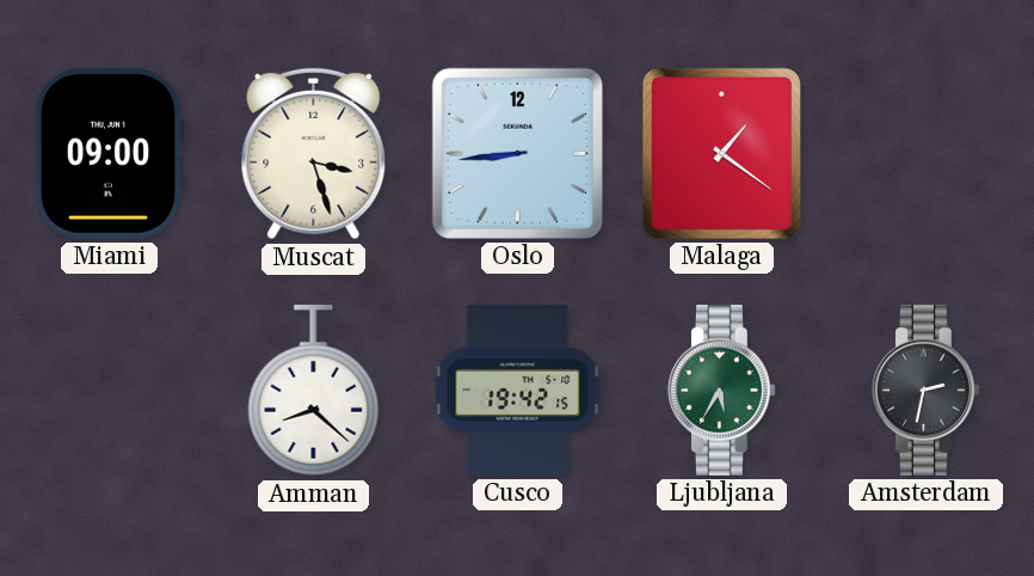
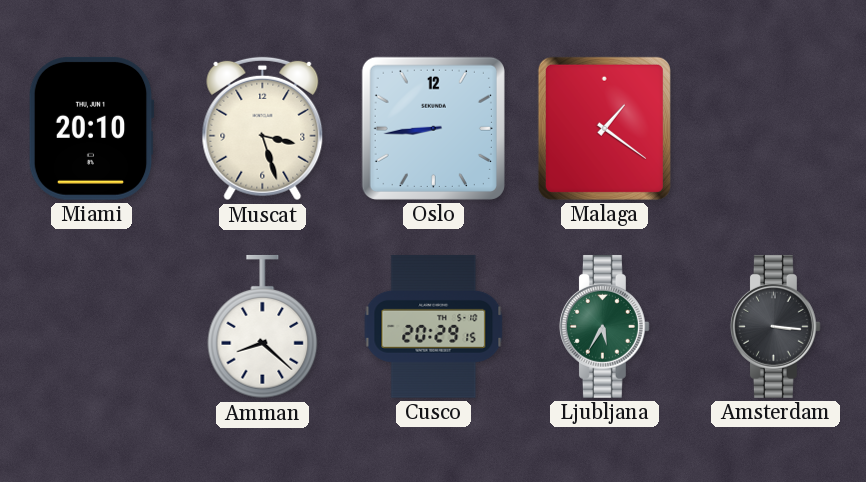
Miami: 09:00 -> 20:10 (91, 128)
Cusco: 19:42 -> 20:29 (434, 326)
Amsterdam: 2:32 -> 3:16 (776, 327)
